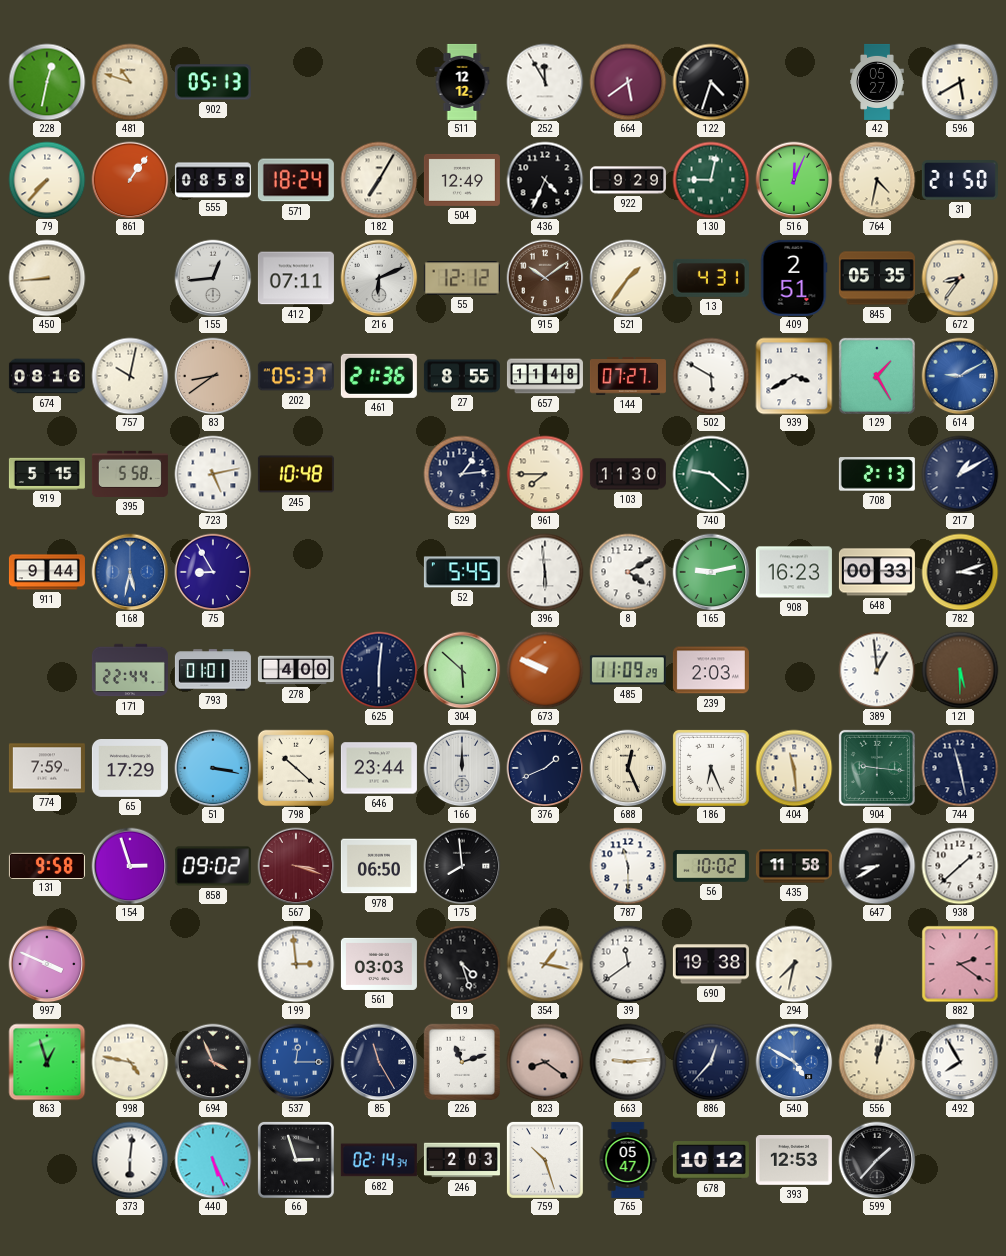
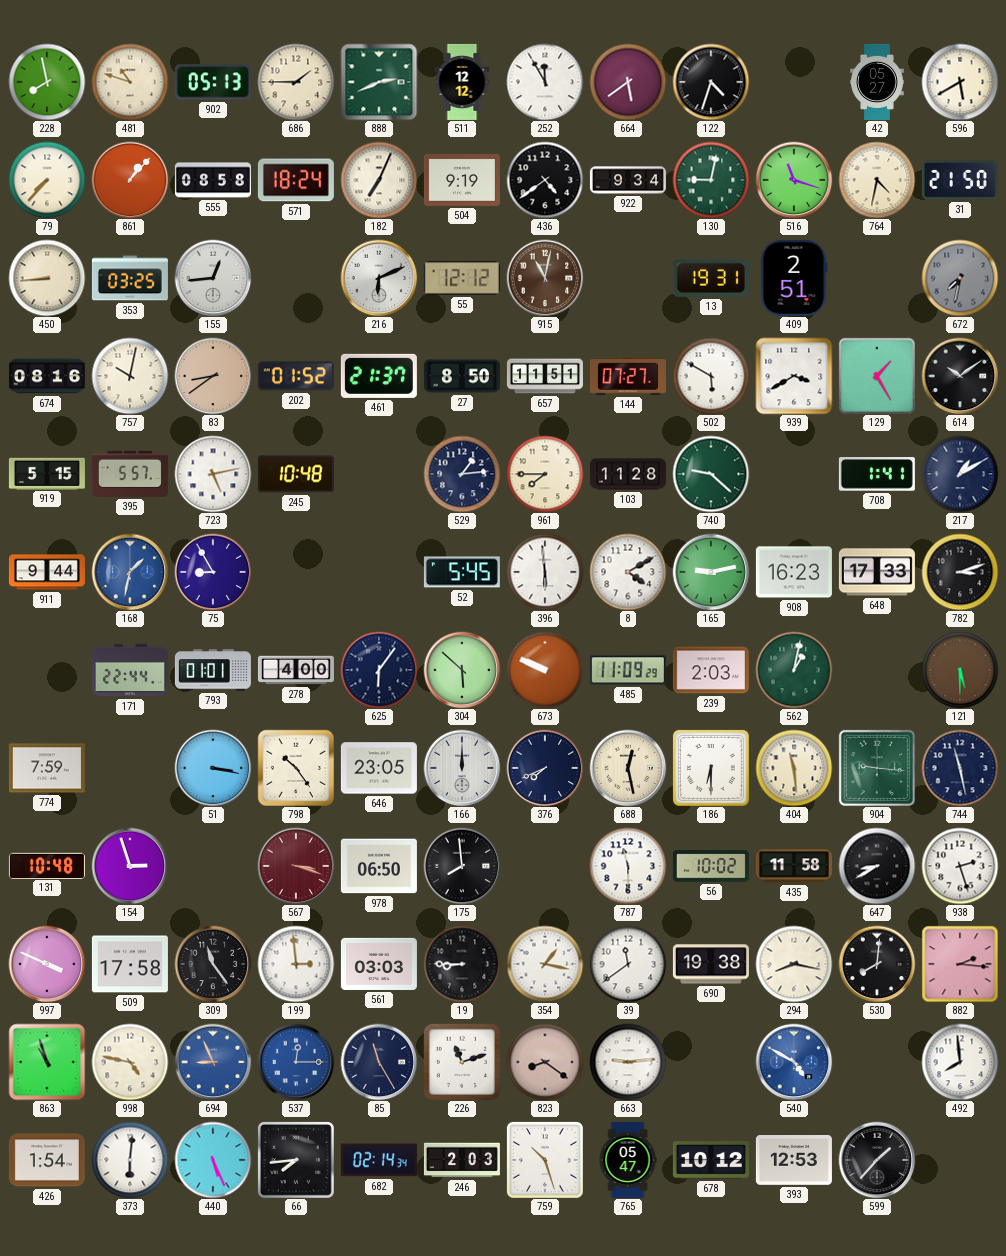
228: 12:32 -> 7:58 (47, 82)
686: none -> 1:45 (296, 82)
888: none -> 2:41 (379, 82)
861: 1:06 -> 1:07 (130, 180)
182: 7:05 -> 7:04 (379, 180)
504: 12:49 -> 9:19 (462, 180)
436: 4:34 -> 4:39 (545, 180)
922: 9:29 -> 9:34 (628, 180)
516: 12:04 -> 11:18 (794, 180)
353: none -> 03:25 (130, 278)
412: 07:11 -> none (296, 278)
915: 10:09 -> 11:02 (545, 278)
521: 1:36 -> none (628, 278)
13: 4:31 -> 19:31 (711, 278)
845: 05:35 -> none (877, 278)
672: 8:36 -> 7:32 (960, 278)
672 dial: cream -> grey (960, 278)
202: 05:37 -> 01:52 (296, 376)
461: 21:36 -> 21:37 (379, 376)
27: 8:55 -> 8:50 (462, 376)
657: 11:48 -> 11:51 (545, 376)
614: 9:10 -> 10:09 (960, 376)
614 dial: blue -> black (960, 376)
395: 5:58 -> 5:57 (130, 474)
103: 11:30 -> 11:28 (628, 474)
708: 2:13 -> 1:41 (877, 474)
168: 5:32 -> 1:32 (130, 572)
648: 00:33 -> 17:33 (877, 572)
625: 6:01 -> 6:06 (379, 670)
562: none -> 1:02 (794, 670)
389: 12:59 -> none (877, 670)
65: 17:29 -> none (130, 769)
798: 10:22 -> 10:24 (295, 767)
646: 23:44 -> 23:05 (379, 768)
376: 1:41 -> 7:41 (545, 768)
688: 12:26 -> 12:28 (628, 768)
186: 6:26 -> 6:30 (711, 768)
131: 9:58 -> 10:48 (47, 865)
858: 09:02 -> none (213, 866)
938: 1:38 -> 2:27 (960, 866)
509: none -> 17:58 (130, 964)
309: none -> 11:24 (213, 964)
19: 4:27 -> 8:45 (462, 964)
294: 7:32 -> 8:17 (794, 964)
530: none -> 8:01 (877, 964)
882: 2:21 -> 2:16 (960, 964)
863: 12:57 -> 10:57 (47, 1062)
694: 3:56 -> 8:56 (213, 1062)
694 dial: black -> blue (213, 1062)
886: 12:37 -> none (711, 1062)
556: 12:02 -> none (877, 1062)
492: 7:55 -> 7:59 (960, 1062)
426: none -> 1:54 (47, 1160)
66: 2:57 -> 7:44 (296, 1160)
